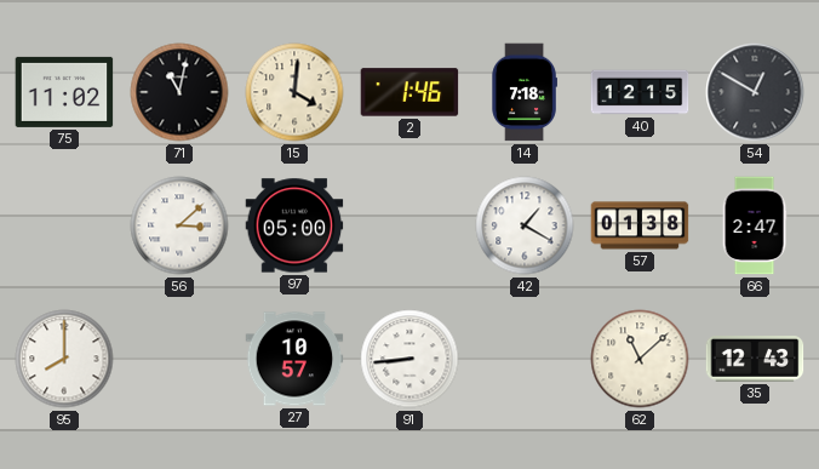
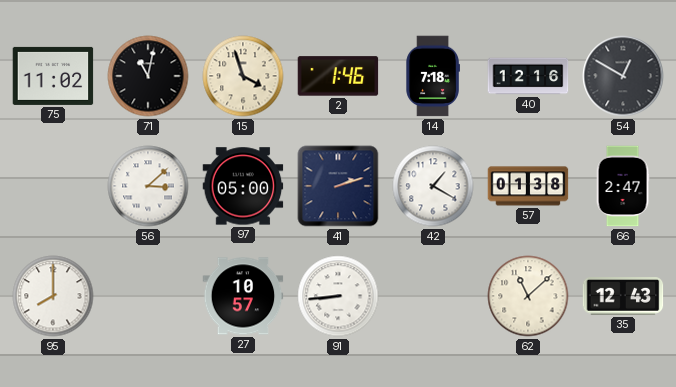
15: 4:01 -> 3:57 (243, 76)
40: 12:15 -> 12:16 (528, 76)
41: none -> 2:12 (338, 186)
